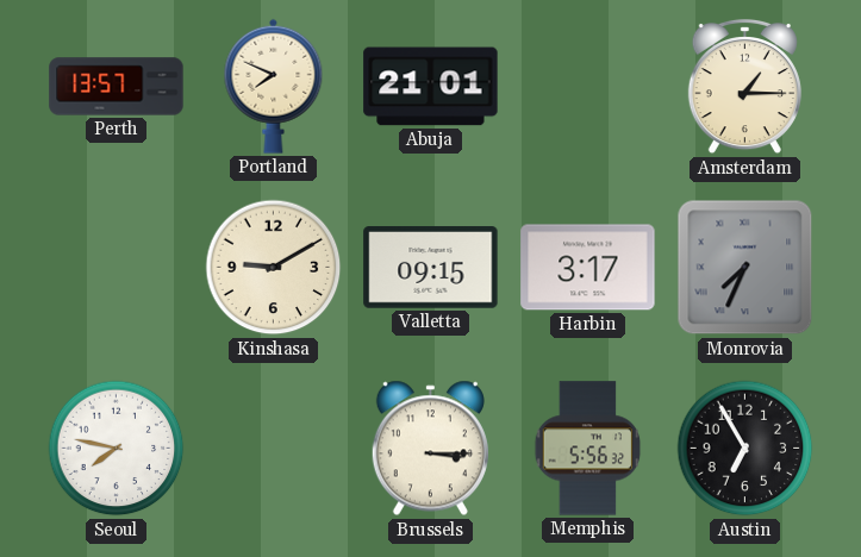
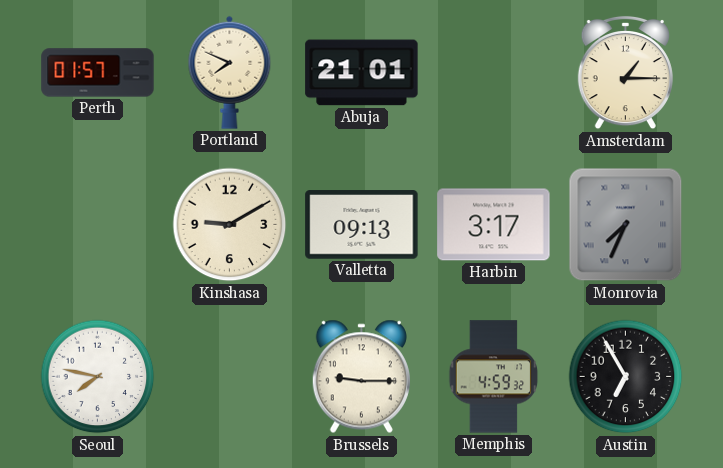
Perth: 13:57 -> 01:57 (98, 73)
Valletta: 09:15 -> 09:13 (362, 225)
Brussels: 3:15 -> 9:15 (361, 377)
Memphis: 5:56 -> 4:59 (494, 377)
